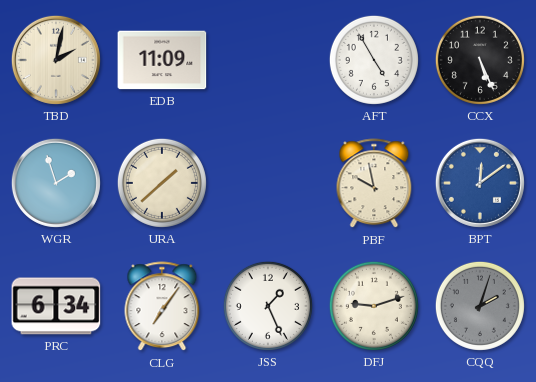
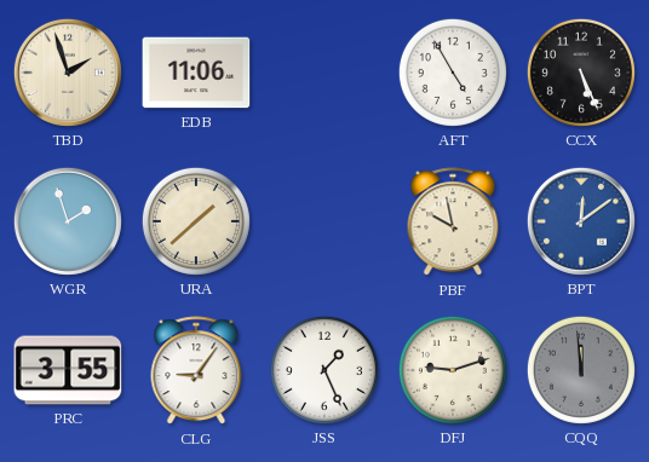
TBD: 2:02 -> 1:57 (68, 73)
EDB: 11:09 -> 11:06 (196, 73)
PRC: 6:34 -> 3:55 (68, 370)
CLG: 7:06 -> 9:06 (196, 371)
CQQ: 2:03 -> 11:59 (581, 370)
